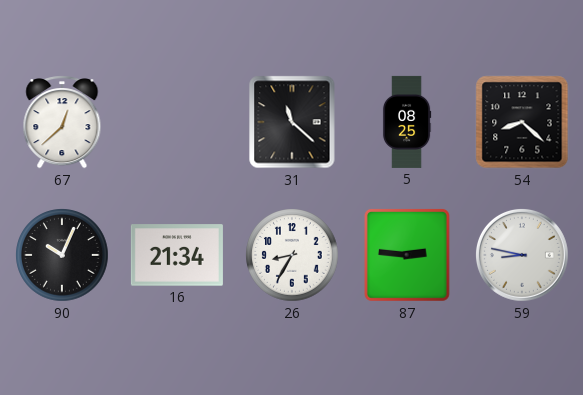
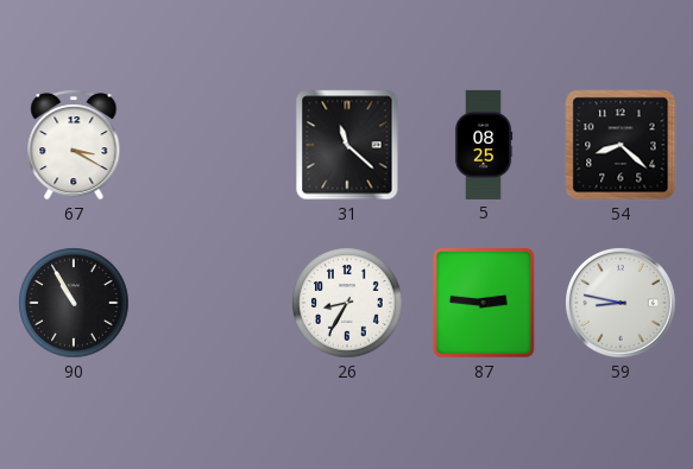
67: 12:38 -> 3:20 (74, 145)
90: 10:04 -> 10:55 (74, 303)
16: 21:34 -> none (177, 255)
